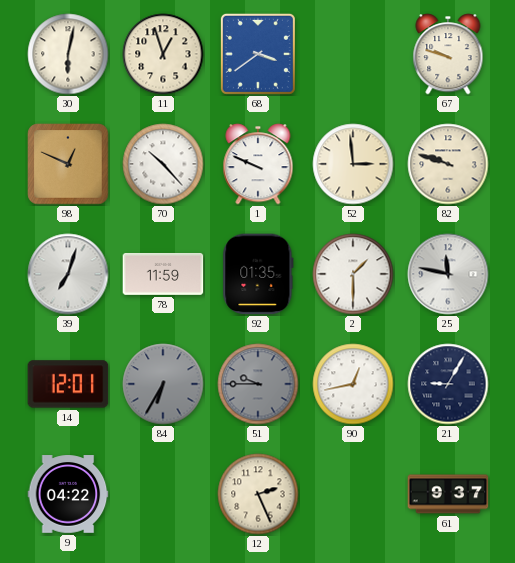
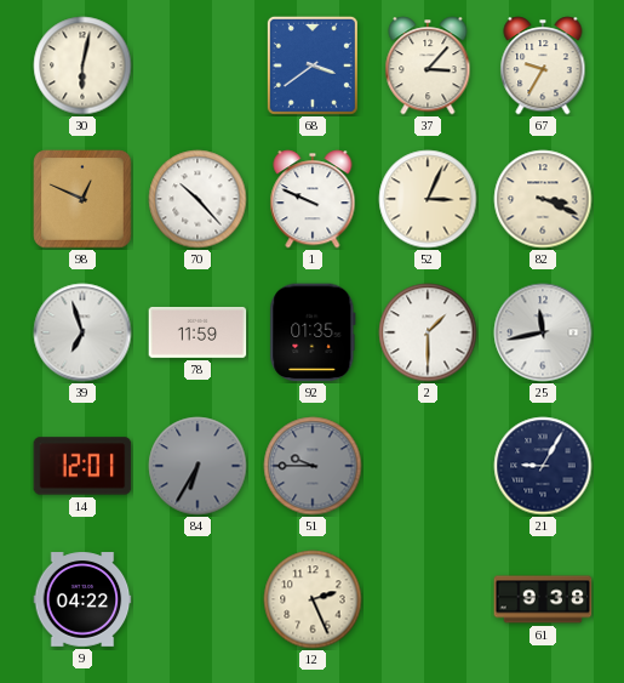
11: 12:57 -> none (163, 54)
37: none -> 3:07 (428, 66)
67: 9:48 -> 9:35 (543, 66)
52: 2:59 -> 3:04 (428, 199)
82: 9:48 -> 3:19 (543, 199)
39: 7:03 -> 6:57 (82, 332)
25: 11:47 -> 11:43 (543, 332)
90: 12:43 -> none (353, 384)
61: 9:37 -> 9:38 (543, 599)
